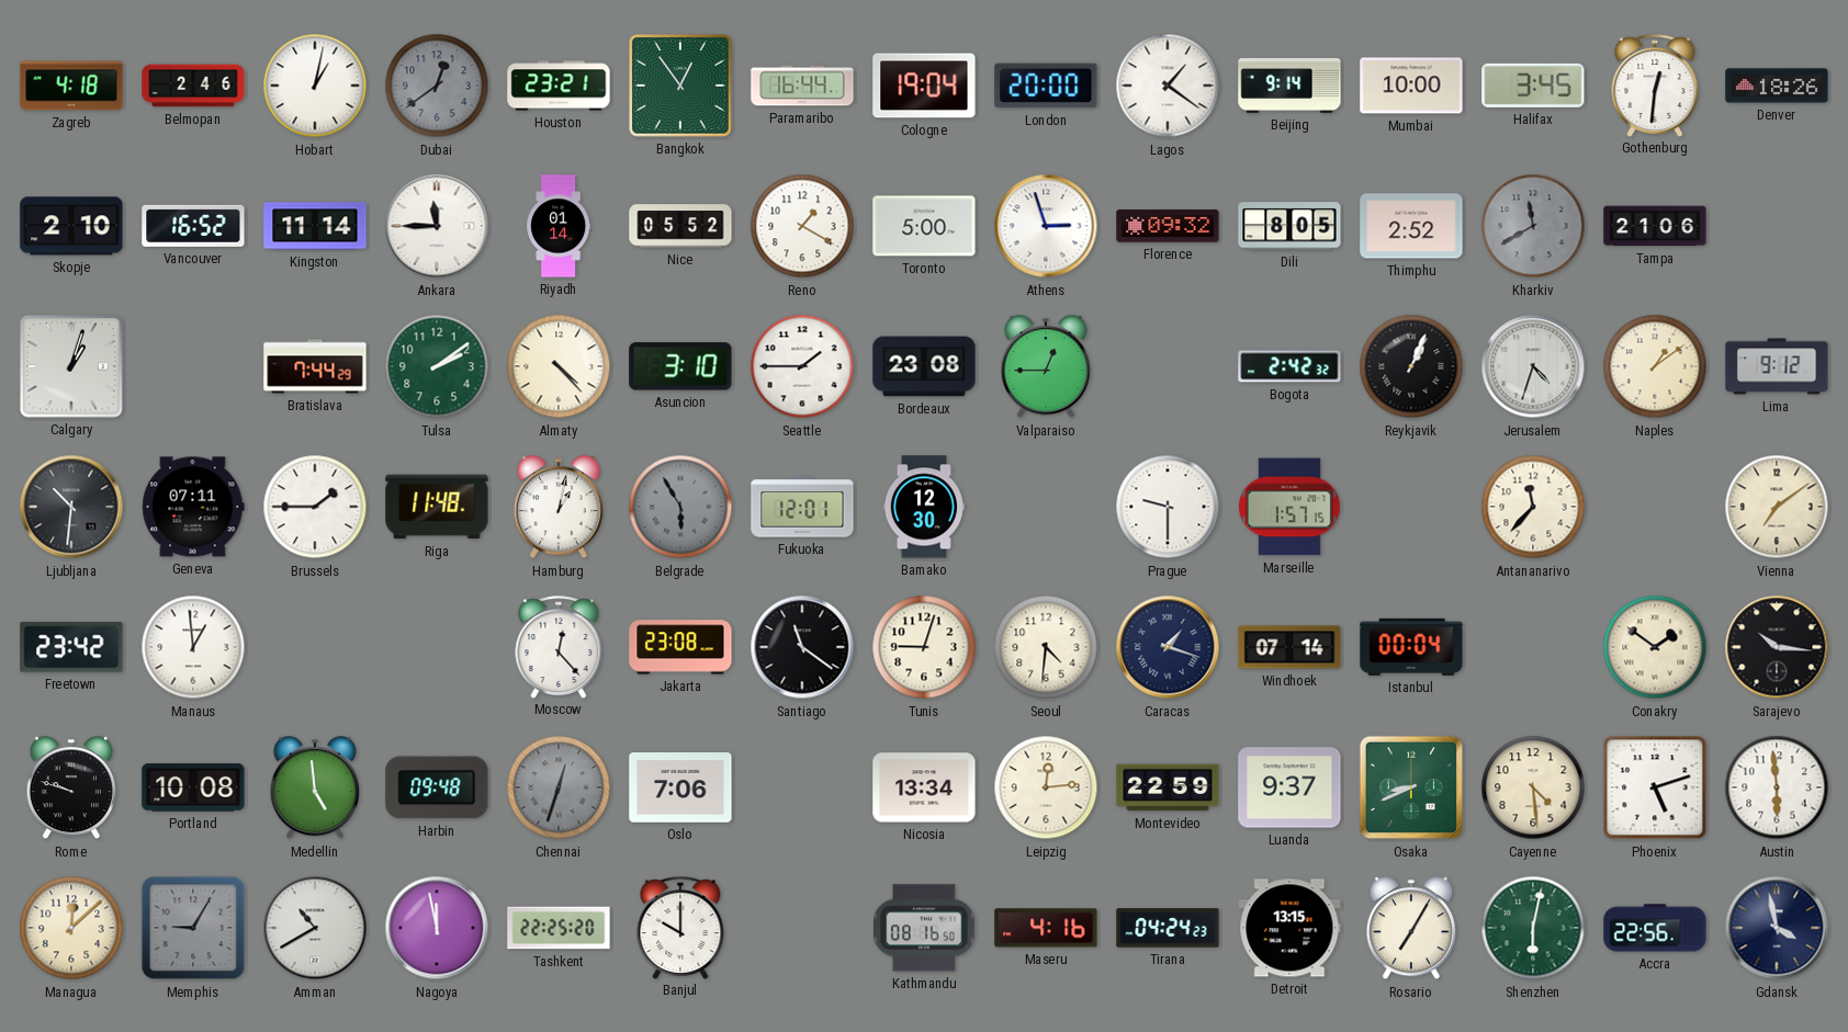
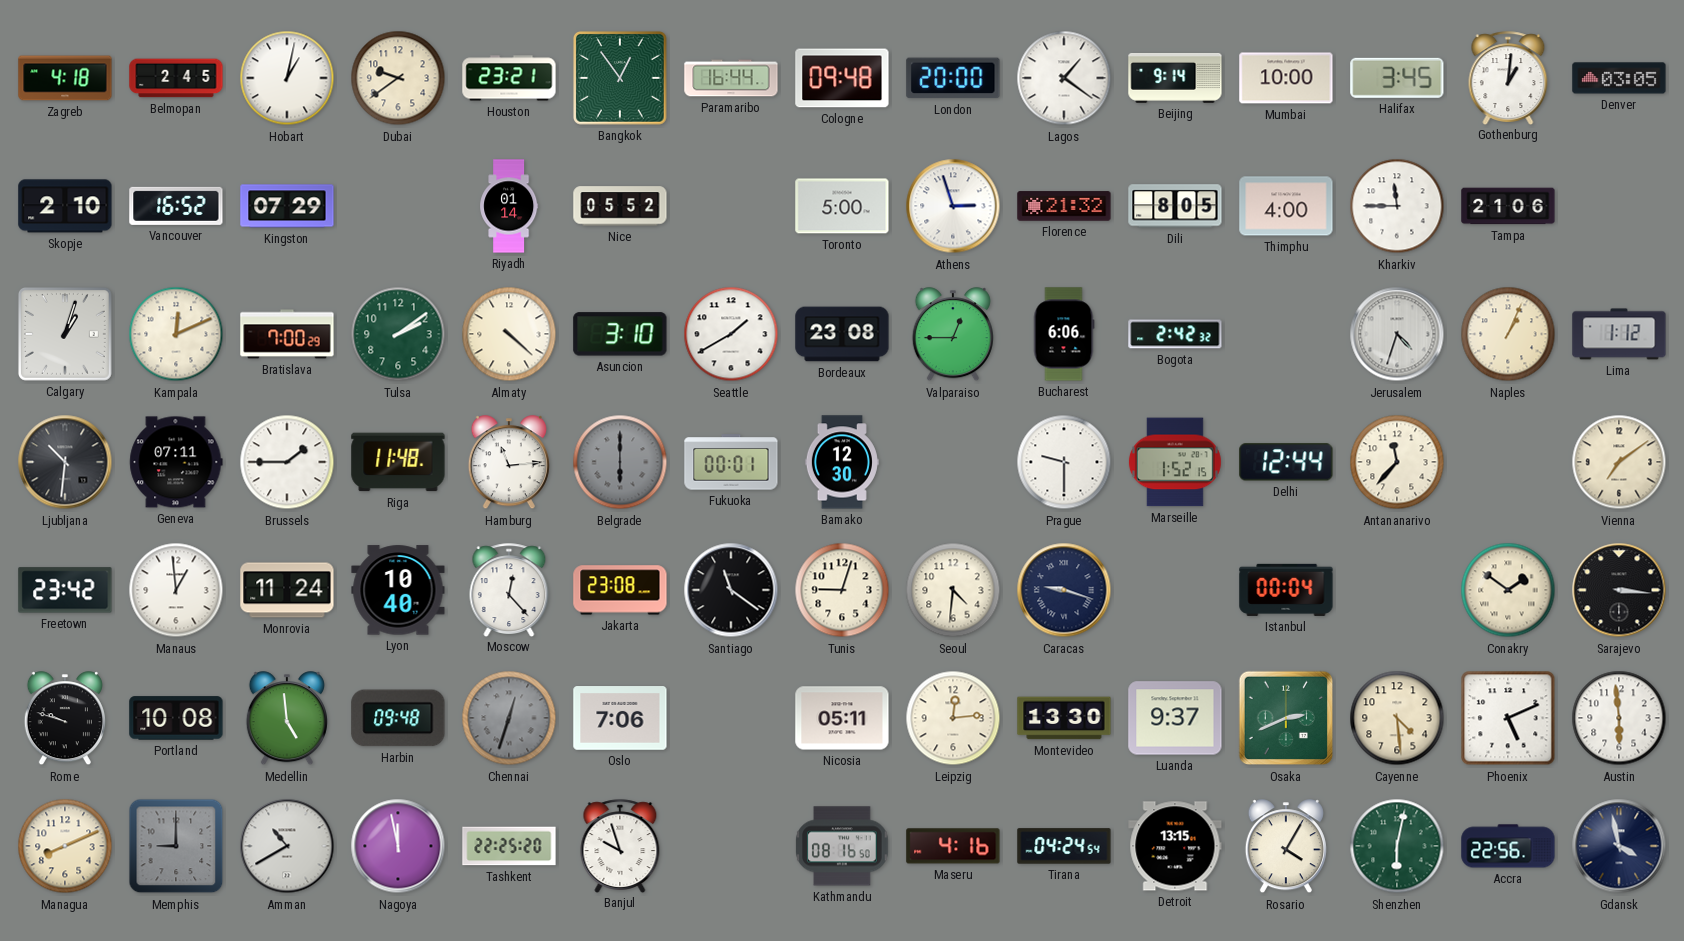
Belmopan: 2:46 -> 2:45 (176, 78)
Dubai: 12:39 -> 9:39 (398, 78)
Dubai dial: grey -> cream (398, 78)
Cologne: 19:04 -> 09:48 (842, 78)
Gothenburg: 12:31 -> 1:01 (1508, 78)
Denver: 18:26 -> 03:05 (1619, 78)
Kingston: 11:14 -> 07:29 (287, 206)
Ankara: 11:45 -> none (437, 226)
Reno: 1:20 -> none (802, 226)
Florence: 09:32 -> 21:32 (1064, 206)
Thimphu: 2:52 -> 4:00 (1286, 206)
Kharkiv: 11:40 -> 11:45 (1397, 206)
Kharkiv dial: grey -> white (1397, 206)
Kampala: none -> 12:11 (176, 334)
Bratislava: 7:44 -> 7:00 (287, 334)
Almaty: 4:23 -> 4:22 (509, 334)
Seattle: 1:45 -> 1:40 (731, 334)
Bucharest: none -> 6:06 (1064, 334)
Reykjavik: 1:04 -> none (1411, 366)
Naples: 1:09 -> 1:04 (1508, 334)
Lima: 9:12 -> 1:12 (1619, 334)
Hamburg: 1:02 -> 11:14 (509, 463)
Belgrade: 5:55 -> 6:00 (620, 462)
Fukuoka: 12:01 -> 00:01 (731, 462)
Marseille: 1:57 -> 1:52 (1175, 462)
Delhi: none -> 12:44 (1286, 462)
Monrovia: none -> 11:24 (287, 590)
Lyon: none -> 10:40 (398, 590)
Caracas: 1:18 -> 9:18 (1064, 590)
Windhoek: 07:14 -> none (1289, 647)
Sarajevo: 10:16 -> 3:16 (1619, 590)
Nicosia: 13:34 -> 05:11 (842, 718)
Montevideo: 22:59 -> 13:30 (1064, 718)
Osaka: 8:41 -> 2:41 (1286, 718)
Phoenix: 5:12 -> 5:11 (1508, 718)
Managua: 12:08 -> 8:11 (65, 846)
Memphis: 9:05 -> 9:00 (176, 846)
Banjul: 10:00 -> 9:57 (620, 846)
Tirana: 04:24:23 -> 04:24:54 (1064, 846)
Rosario: 7:05 -> 4:05 (1286, 847)
